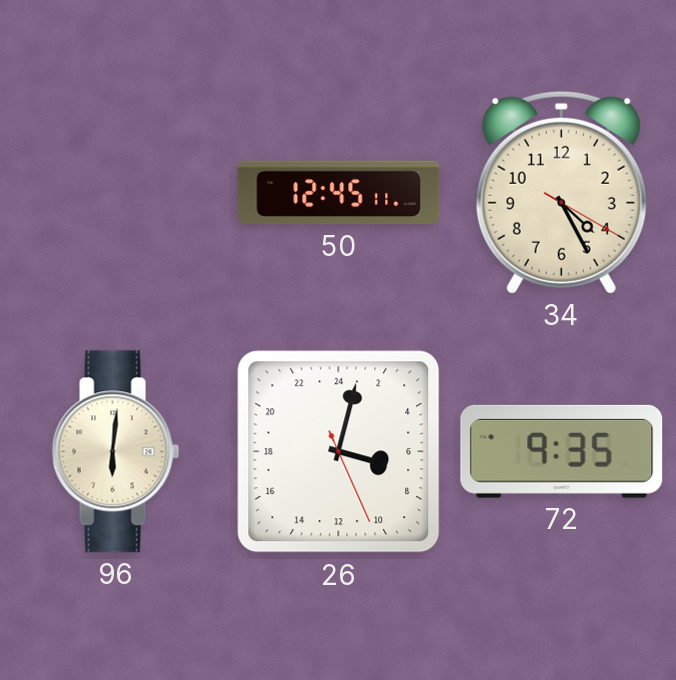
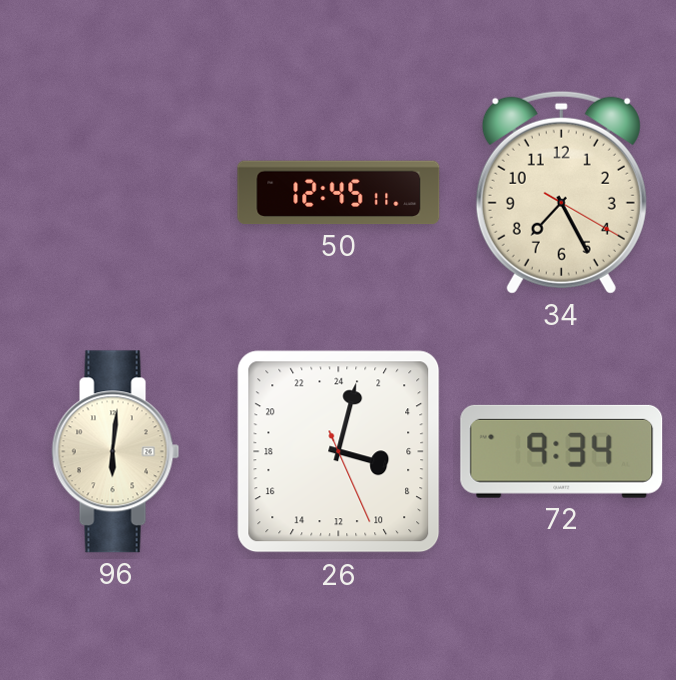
34: 4:25 -> 7:25 (561, 192)
72: 9:35 -> 9:34 (562, 451)
